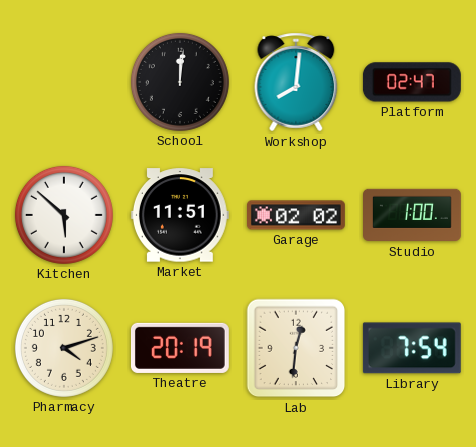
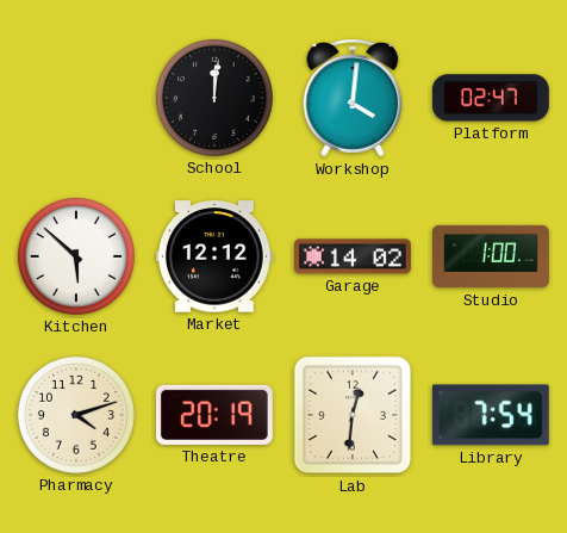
Workshop: 8:01 -> 4:01 (353, 98)
Market: 11:51 -> 12:12 (214, 256)
Garage: 02:02 -> 14:02 (354, 256)
